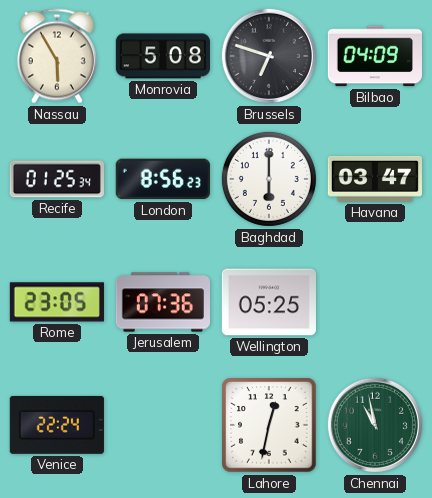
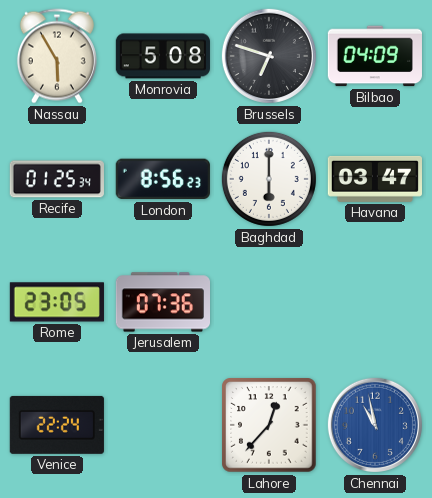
Wellington: 05:25 -> none (269, 302)
Lahore: 12:32 -> 12:37 (269, 425)
Chennai dial: green -> blue (375, 425)
